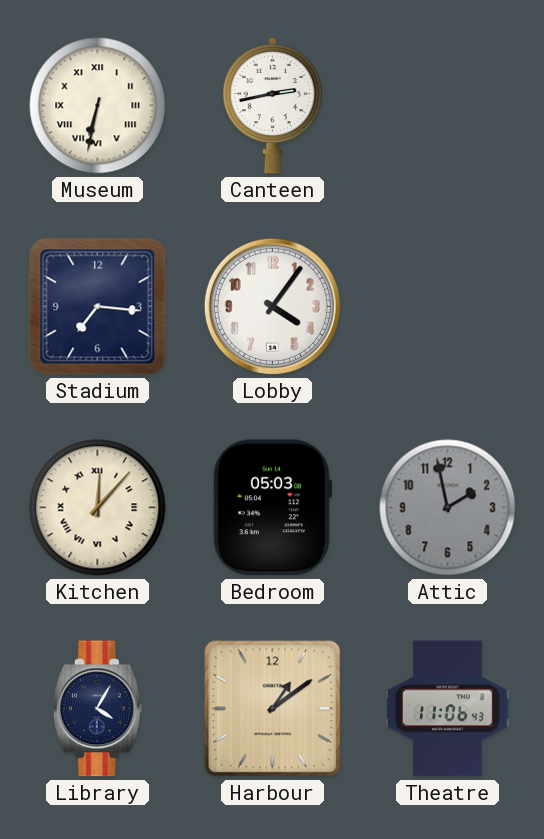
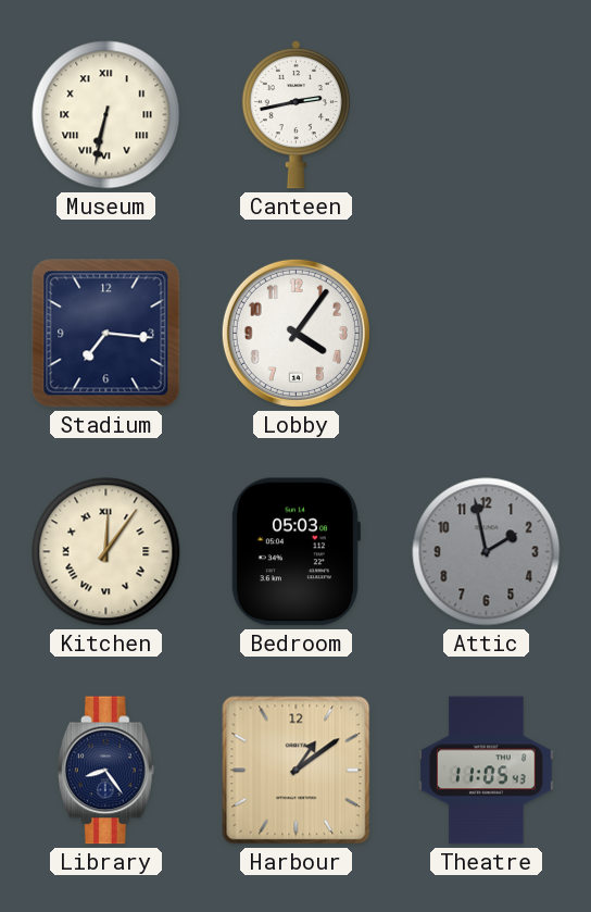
Kitchen: 12:07 -> 12:06 (106, 552)
Library: 4:05 -> 8:24 (105, 771)
Theatre: 11:06 -> 11:05 (487, 771)
